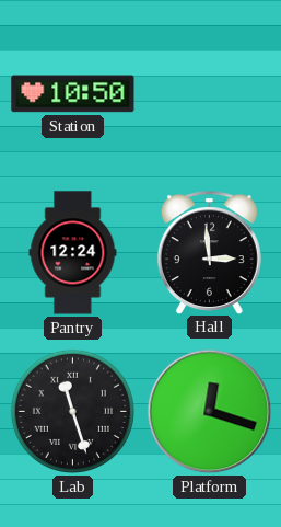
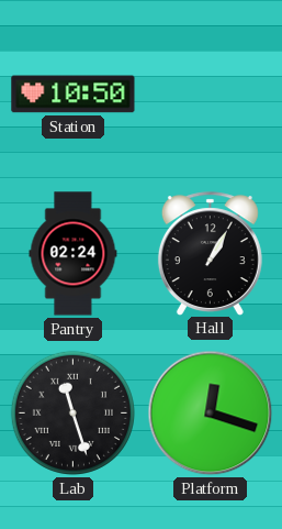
Pantry: 12:24 -> 02:24 (74, 254)
Hall: 2:59 -> 1:05 (210, 253)
